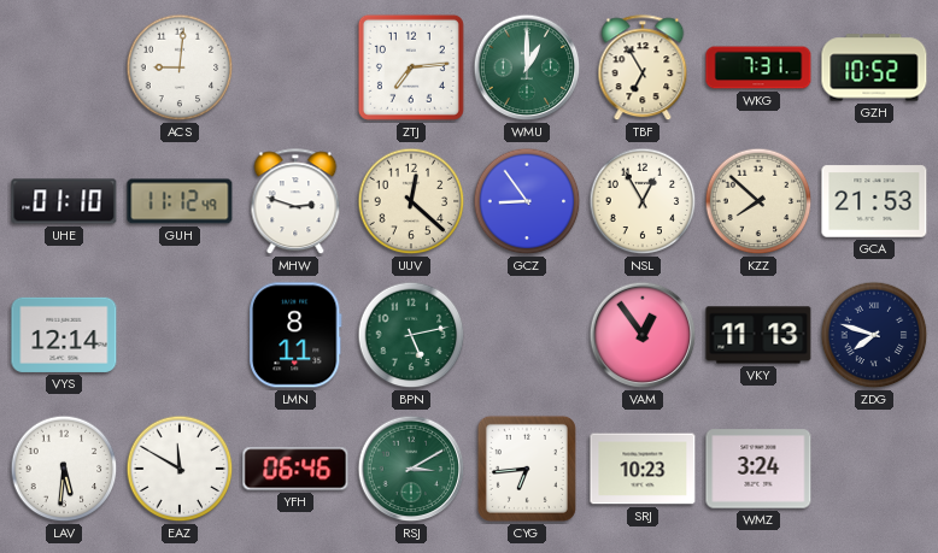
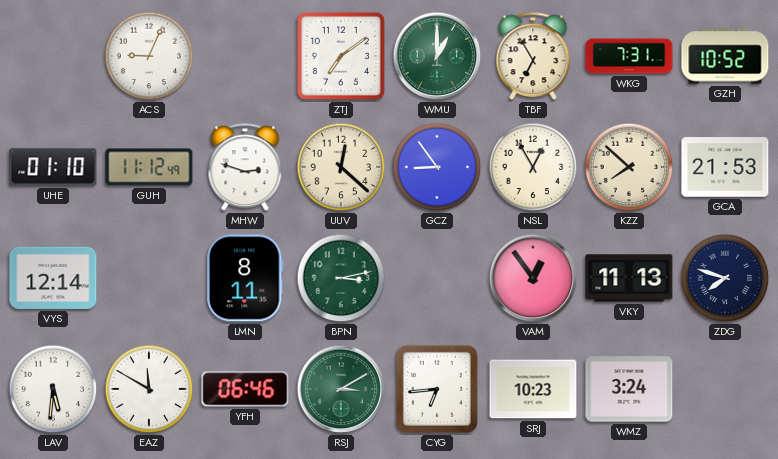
ACS: 9:01 -> 9:04 (149, 56)
ZTJ: 7:14 -> 7:09 (341, 56)
BPN: 5:13 -> 3:13 (341, 278)
